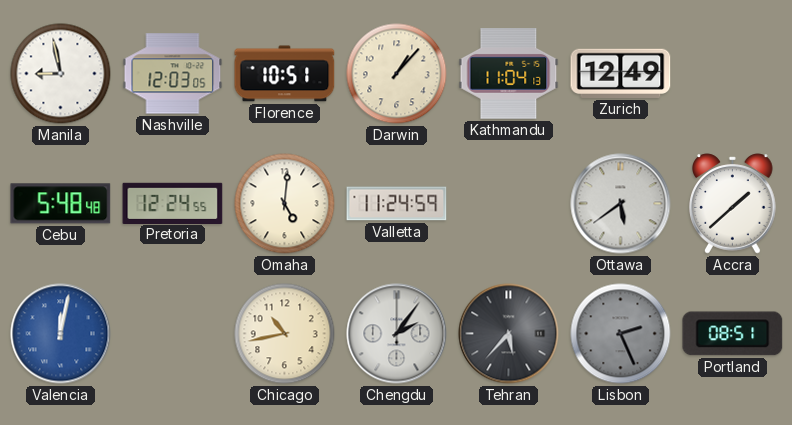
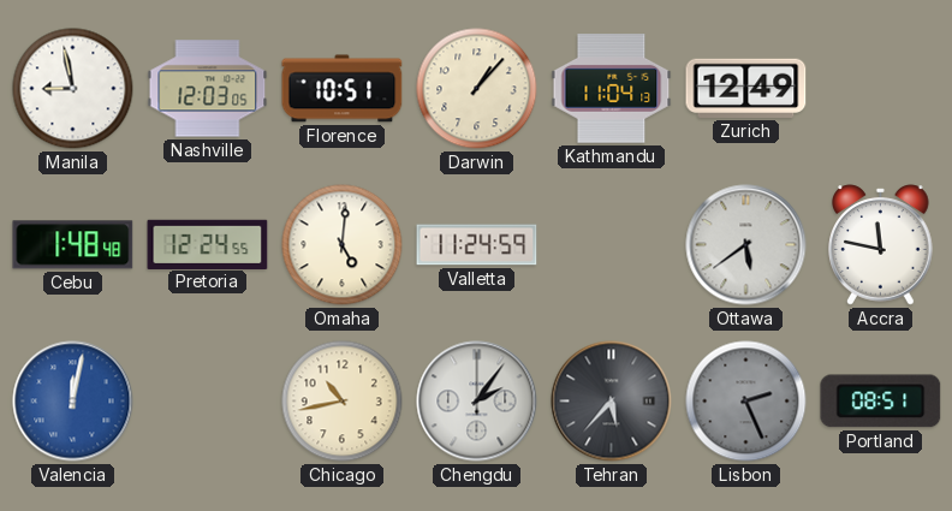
Cebu: 5:48 -> 1:48 (73, 245)
Accra: 1:38 -> 11:47 (881, 245)
